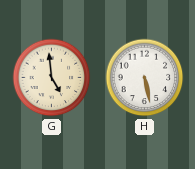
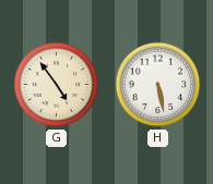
G: 4:59 -> 4:54 (57, 85)
